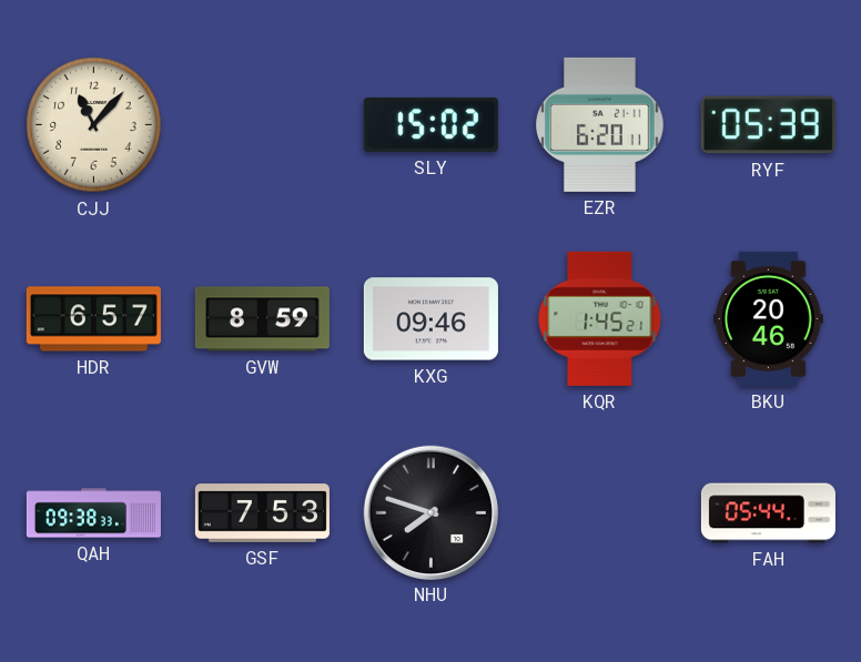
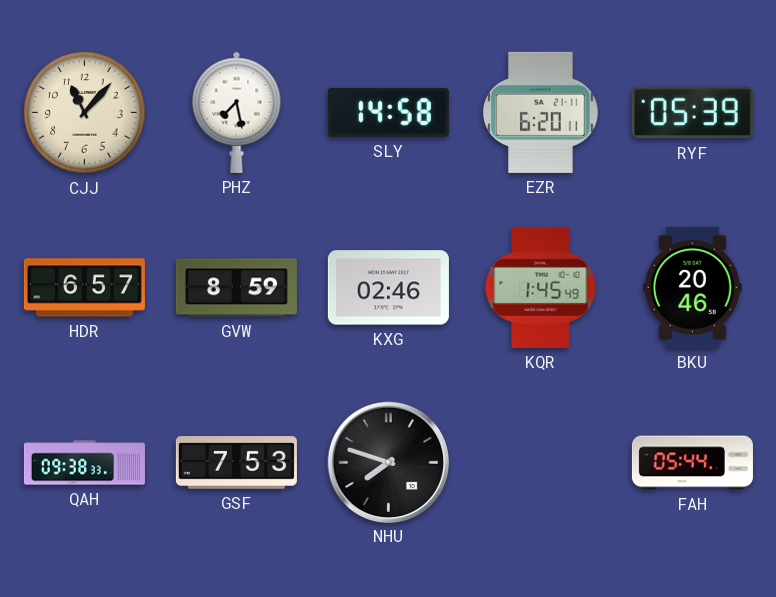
PHZ: none -> 7:28 (237, 112)
SLY: 15:02 -> 14:58 (388, 112)
KXG: 09:46 -> 02:46 (388, 288)
KQR: 1:45:21 -> 1:45:49 (541, 287)
